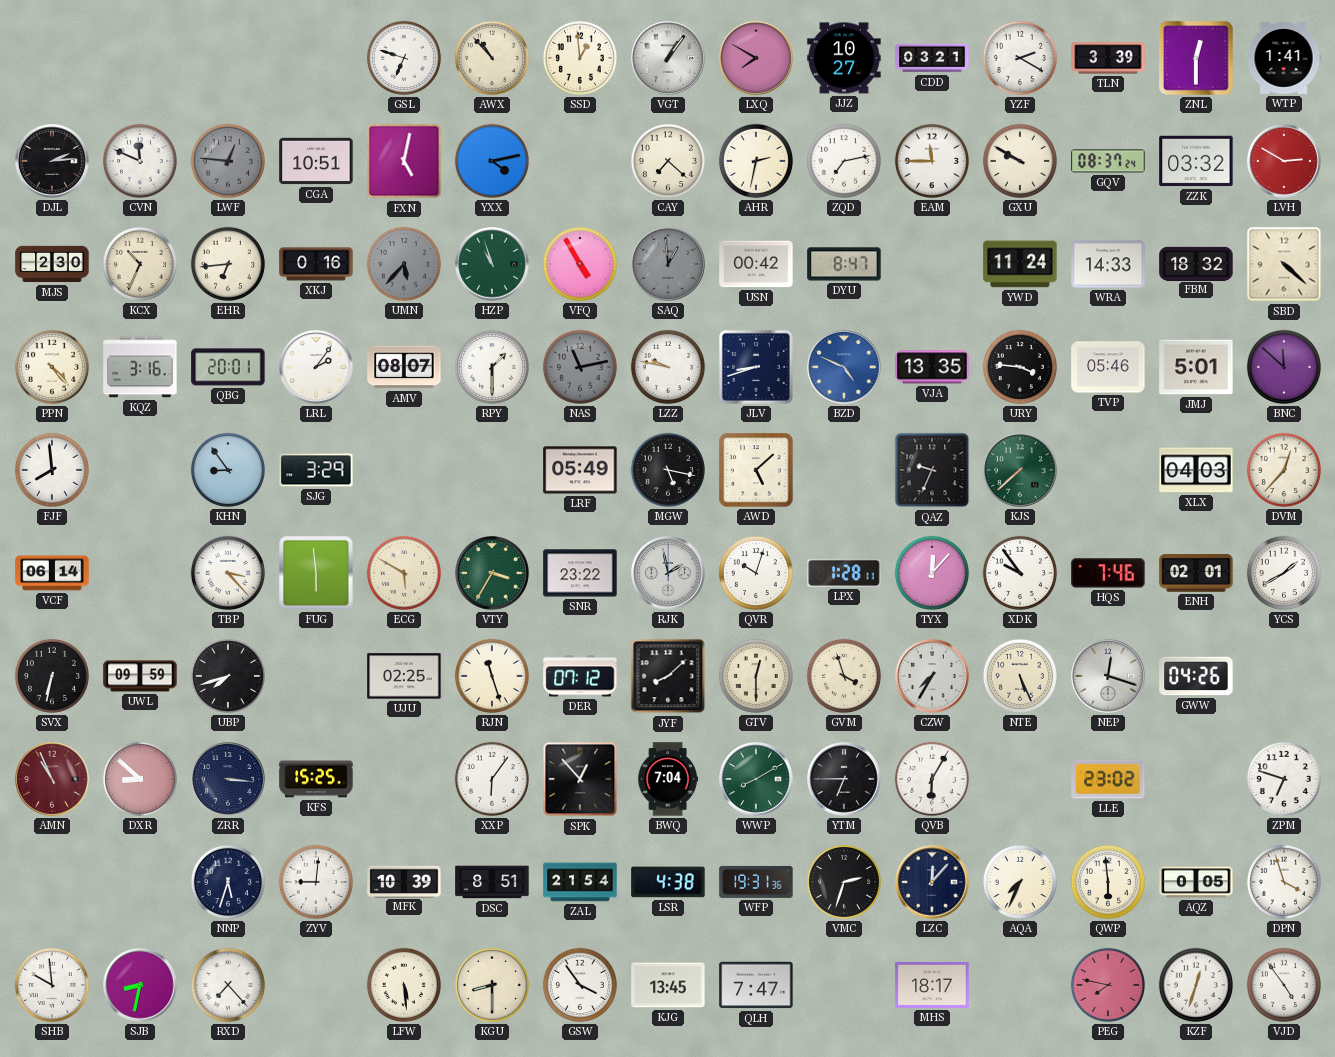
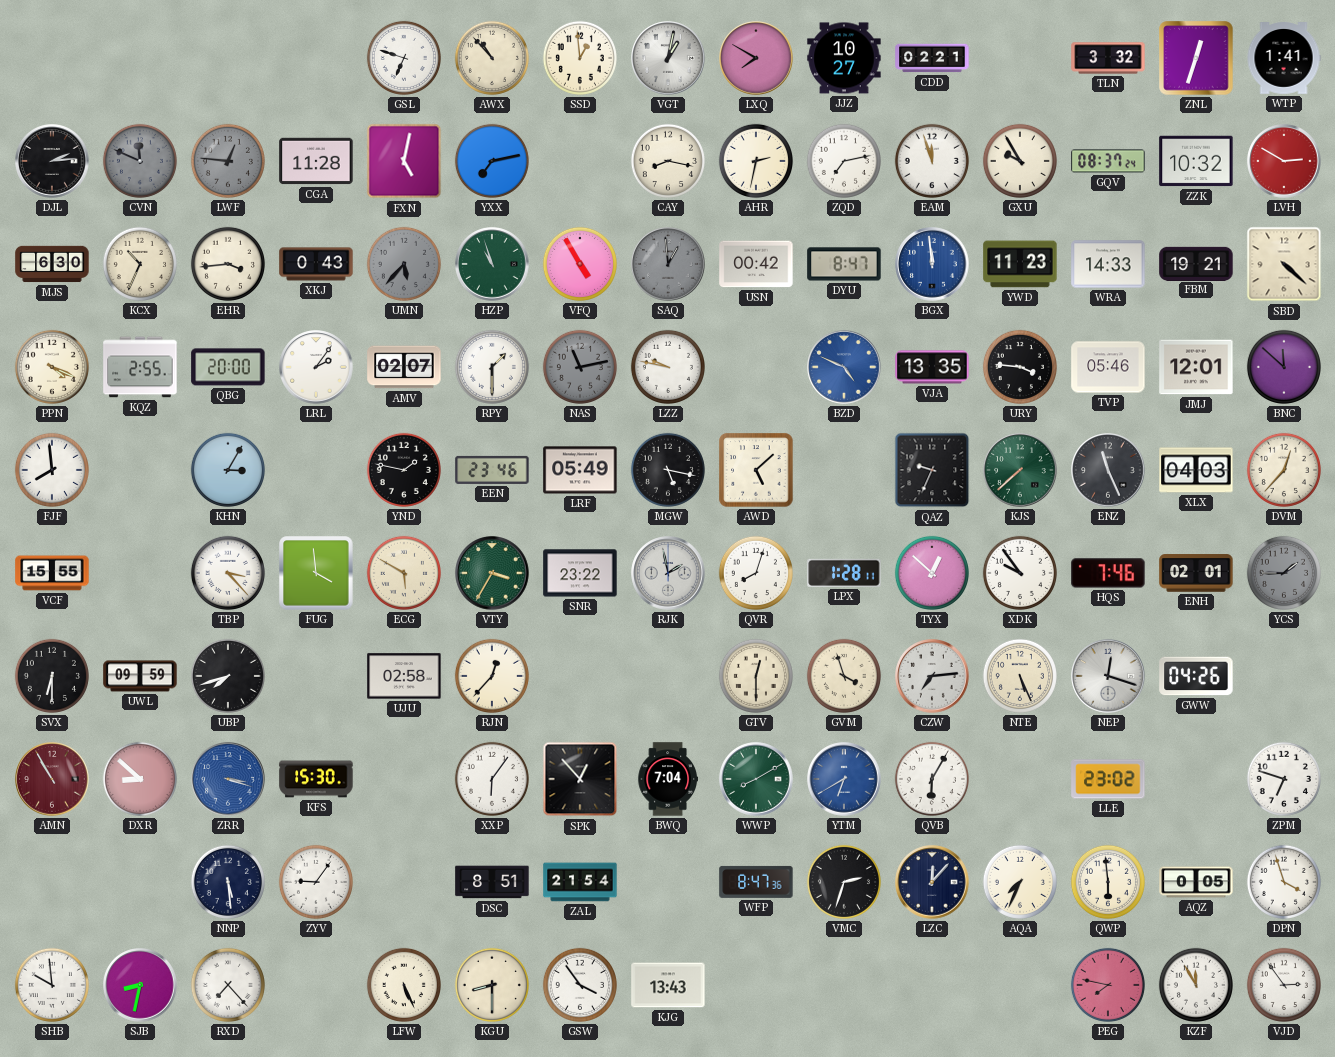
VGT: 1:06 -> 1:02 (668, 58)
CDD: 03:21 -> 02:21 (932, 58)
YZF: 2:20 -> none (1020, 58)
TLN: 3:39 -> 3:32 (1108, 58)
ZNL: 12:30 -> 12:33 (1196, 58)
CVN dial: white -> grey (140, 161)
CGA: 10:51 -> 11:28 (316, 161)
YXX: 4:13 -> 7:13 (492, 161)
CAY: 7:22 -> 8:17 (668, 161)
EAM: 11:45 -> 11:57 (932, 161)
GXU: 9:50 -> 9:55 (1020, 161)
ZZK: 03:32 -> 10:32 (1196, 161)
MJS: 2:30 -> 6:30 (52, 264)
EHR: 6:44 -> 3:44 (228, 264)
XKJ: 0:16 -> 0:43 (316, 264)
BGX: none -> 11:59 (932, 264)
YWD: 11:24 -> 11:23 (1020, 264)
FBM: 18:32 -> 19:21 (1196, 263)
PPN: 4:23 -> 4:19 (52, 367)
KQZ: 3:16 -> 2:55 (140, 367)
QBG: 20:01 -> 20:00 (228, 367)
AMV: 08:07 -> 02:07 (404, 367)
JLV: 8:42 -> none (756, 367)
JMJ: 5:01 -> 12:01 (1196, 367)
KHN: 8:54 -> 3:05 (228, 470)
SJG: 3:29 -> none (316, 470)
YND: none -> 1:47 (404, 470)
EEN: none -> 23:46 (492, 470)
ENZ: none -> 11:26 (1108, 470)
VCF: 06:14 -> 15:55 (52, 573)
FUG: 5:59 -> 3:59 (316, 573)
QVR: 10:03 -> 8:03 (756, 573)
TYX: 12:07 -> 12:52 (932, 573)
YCS: 1:40 -> 1:45 (1284, 573)
YCS dial: white -> grey (1284, 573)
SVX: 6:32 -> 6:30 (52, 676)
UJU: 02:25 -> 02:58 (404, 676)
RJN: 11:27 -> 12:37 (492, 676)
DER: 07:12 -> none (580, 676)
JYF: 8:08 -> none (668, 676)
CZW: 7:35 -> 7:14 (932, 676)
AMN: 10:56 -> 10:55 (52, 779)
ZRR: 3:16 -> 3:18 (228, 779)
ZRR dial: navy -> blue (228, 779)
KFS: 15:25 -> 15:30 (316, 779)
YTM: 6:45 -> 6:40 (844, 779)
YTM dial: black -> blue (844, 779)
NNP: 5:33 -> 5:29 (228, 882)
ZYV: 9:01 -> 9:06 (316, 882)
MFK: 10:39 -> none (404, 881)
LSR: 4:38 -> none (668, 882)
WFP: 19:31 -> 8:47 (756, 882)
LFW: 5:29 -> 5:26 (404, 985)
KJG: 13:45 -> 13:43 (668, 985)
QLH: 7:47 -> none (756, 985)
MHS: 18:17 -> none (932, 985)
KZF: 12:33 -> 11:55 (1196, 985)
VJD: 4:54 -> 2:54 (1284, 985)
